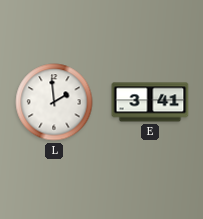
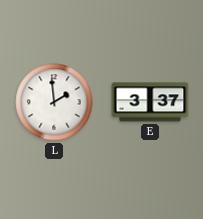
E: 3:41 -> 3:37 (150, 102)
